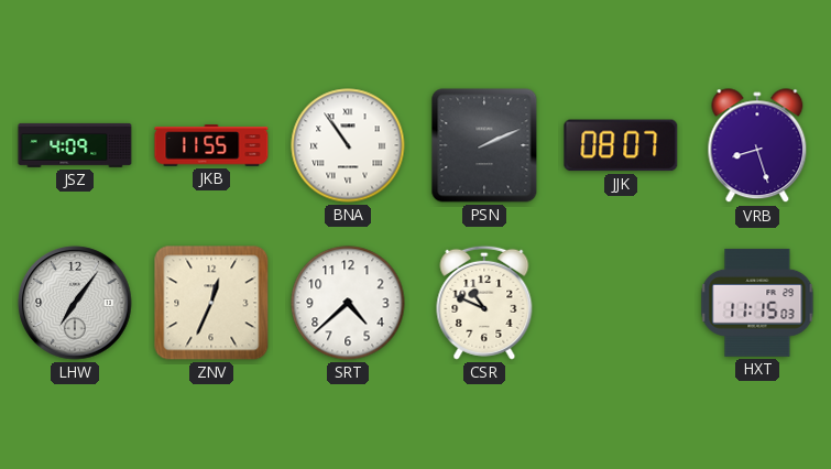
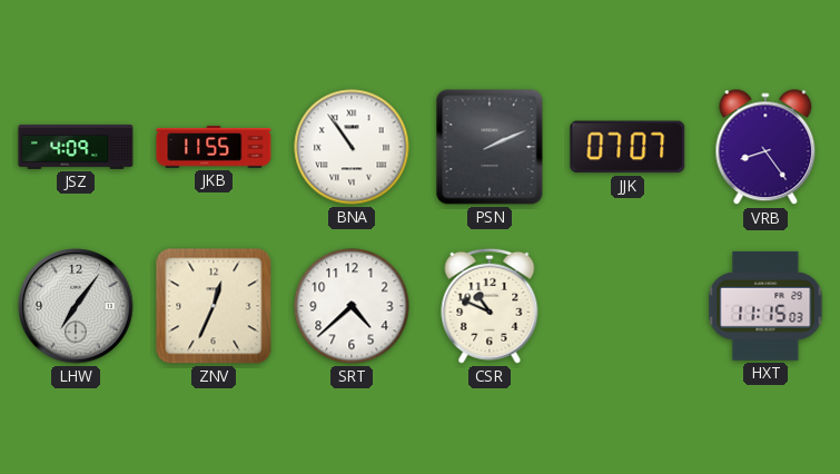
JJK: 08:07 -> 07:07 (627, 147)
VRB: 8:27 -> 8:24 (765, 148)
